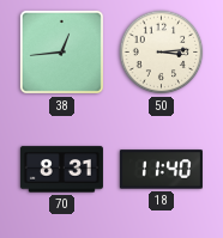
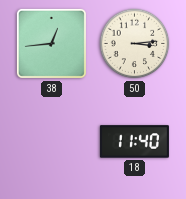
70: 8:31 -> none (61, 170)
